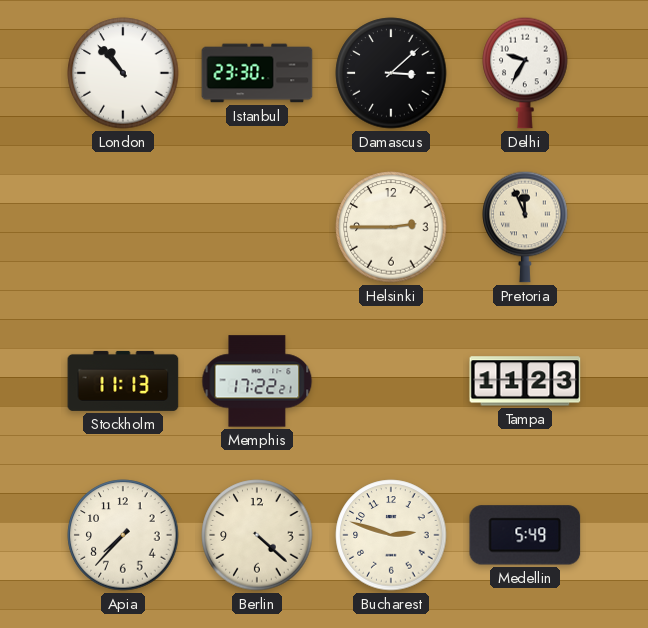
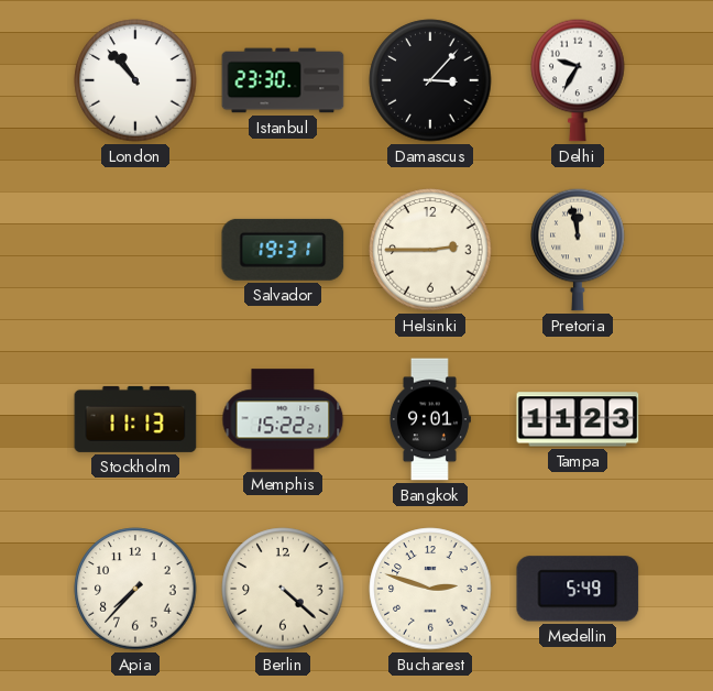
Damascus: 3:08 -> 3:07 (430, 80)
Salvador: none -> 19:31 (283, 250)
Pretoria: 11:56 -> 11:58 (578, 250)
Memphis: 17:22 -> 15:22 (283, 419)
Bangkok: none -> 9:01 (429, 419)
